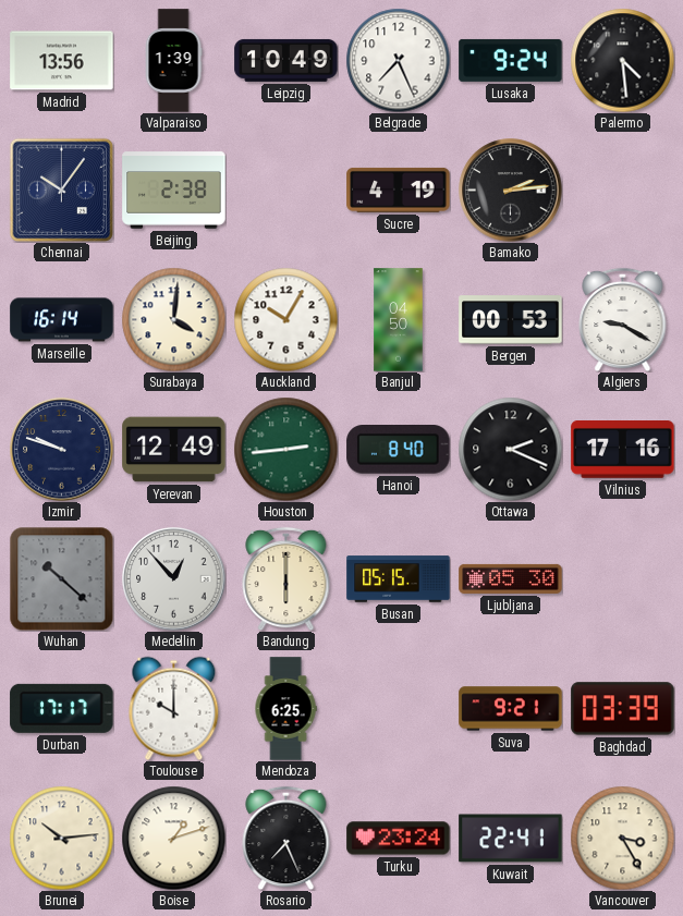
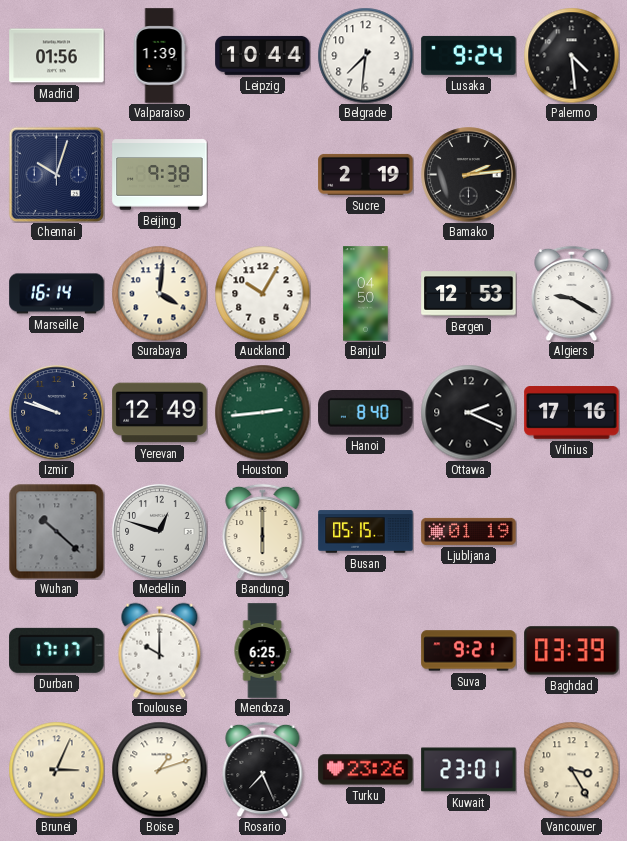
Madrid: 13:56 -> 01:56 (57, 56)
Leipzig: 10:49 -> 10:44 (263, 55)
Belgrade: 7:26 -> 7:31 (365, 55)
Chennai: 10:06 -> 10:03 (56, 174)
Beijing: 2:38 -> 9:38 (160, 175)
Sucre: 4:19 -> 2:19 (366, 174)
Bergen: 00:53 -> 12:53 (469, 294)
Medellin: 12:53 -> 12:48 (160, 532)
Ljubljana: 05:30 -> 01:19 (469, 531)
Brunei: 10:14 -> 3:04 (56, 769)
Turku: 23:24 -> 23:26 (366, 770)
Kuwait: 22:41 -> 23:01 (469, 770)
